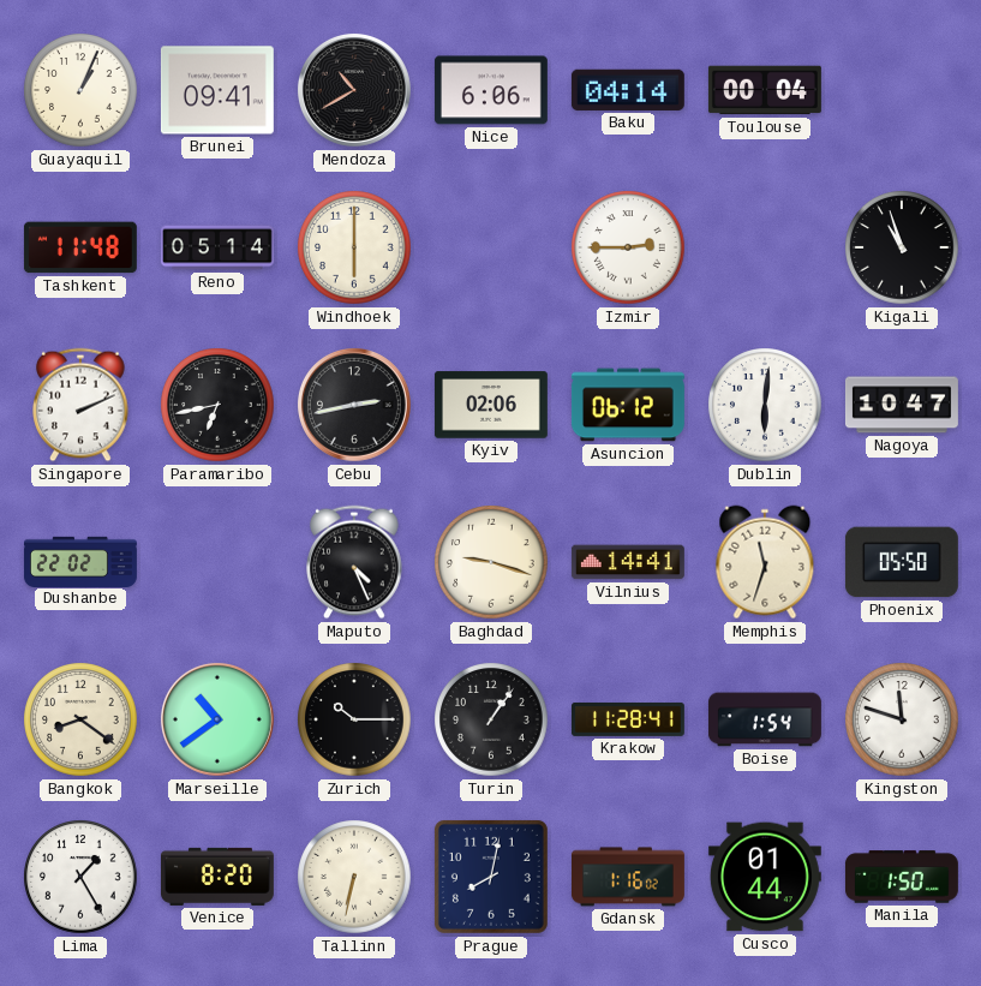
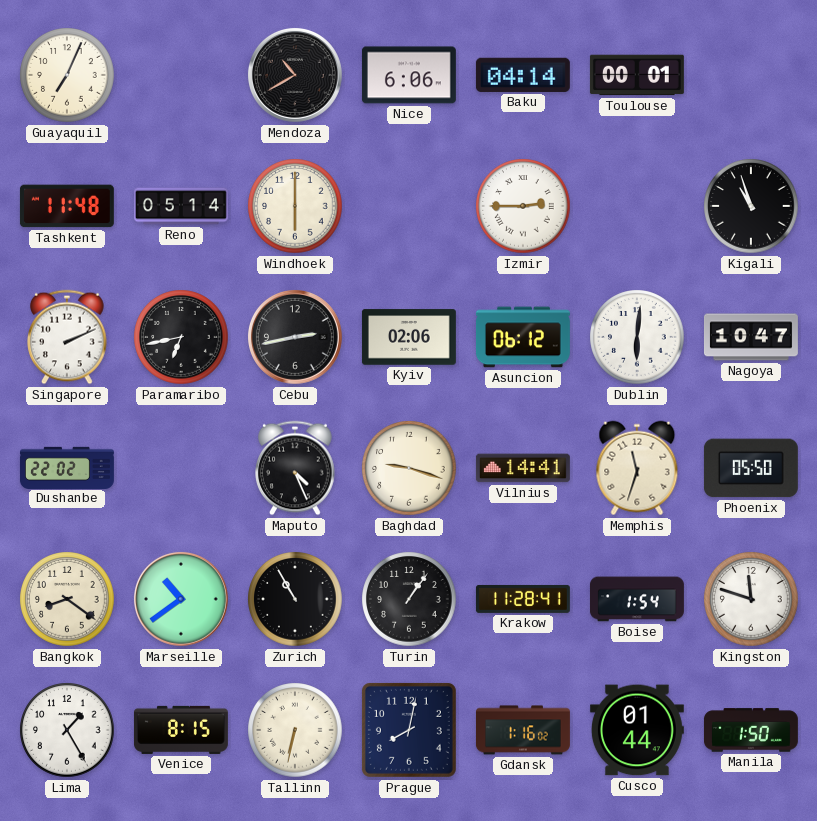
Guayaquil: 1:04 -> 7:04 (67, 75)
Brunei: 09:41 -> none (217, 90)
Toulouse: 00:04 -> 00:01 (637, 75)
Zurich: 10:15 -> 10:55 (295, 599)
Venice: 8:20 -> 8:15 (181, 730)
